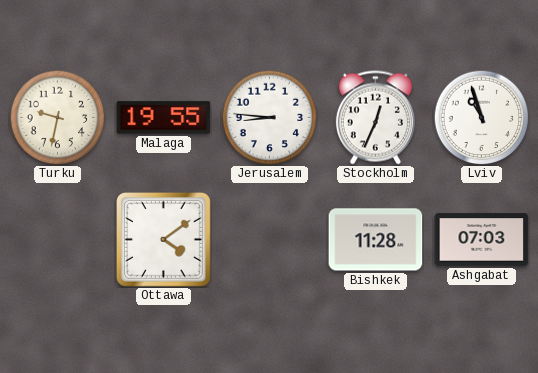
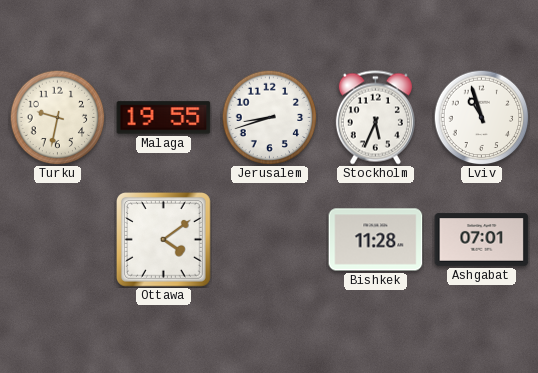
Jerusalem: 8:46 -> 8:42 (269, 117)
Stockholm: 12:34 -> 5:34 (375, 118)
Ashgabat: 07:03 -> 07:01 (482, 240)
